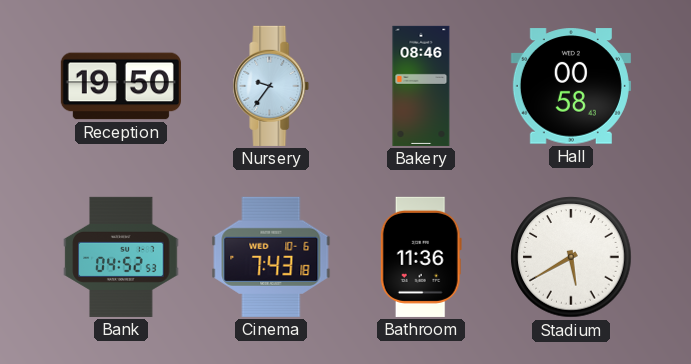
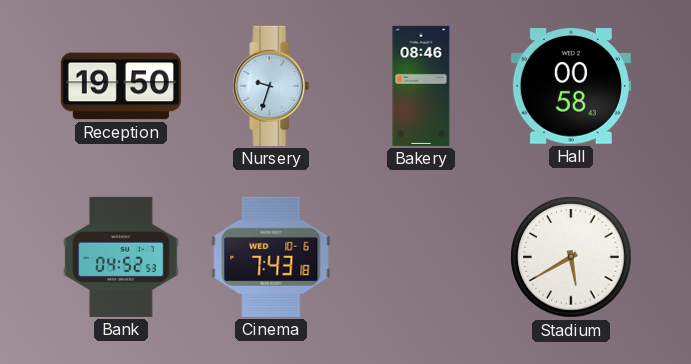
Nursery: 9:36 -> 9:33 (271, 86)
Bathroom: 11:36 -> none (421, 257)
